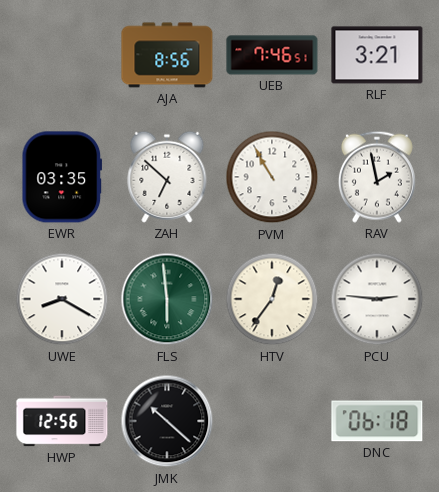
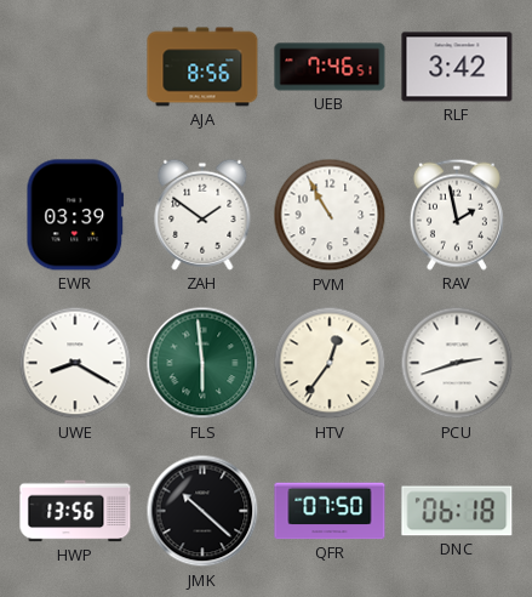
RLF: 3:21 -> 3:42 (457, 67)
EWR: 03:35 -> 03:39 (75, 215)
ZAH: 6:52 -> 1:51 (202, 215)
PCU: 2:46 -> 2:42 (457, 363)
HWP: 12:56 -> 13:56 (75, 511)
QFR: none -> 07:50 (330, 511)
